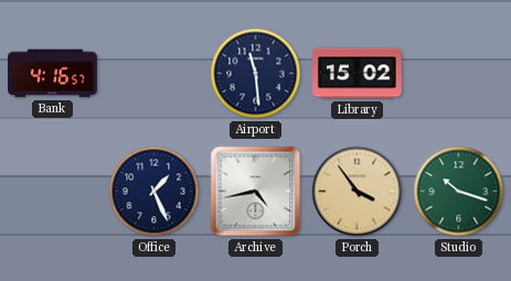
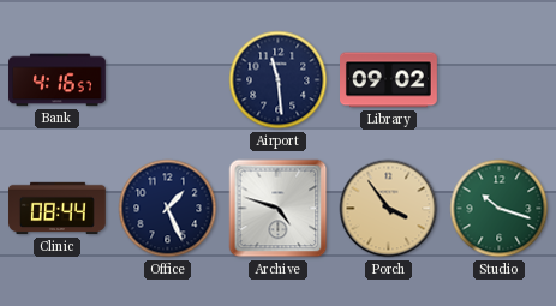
Library: 15:02 -> 09:02 (389, 80)
Clinic: none -> 08:44 (58, 209)
Archive: 4:43 -> 4:48 (279, 209)
